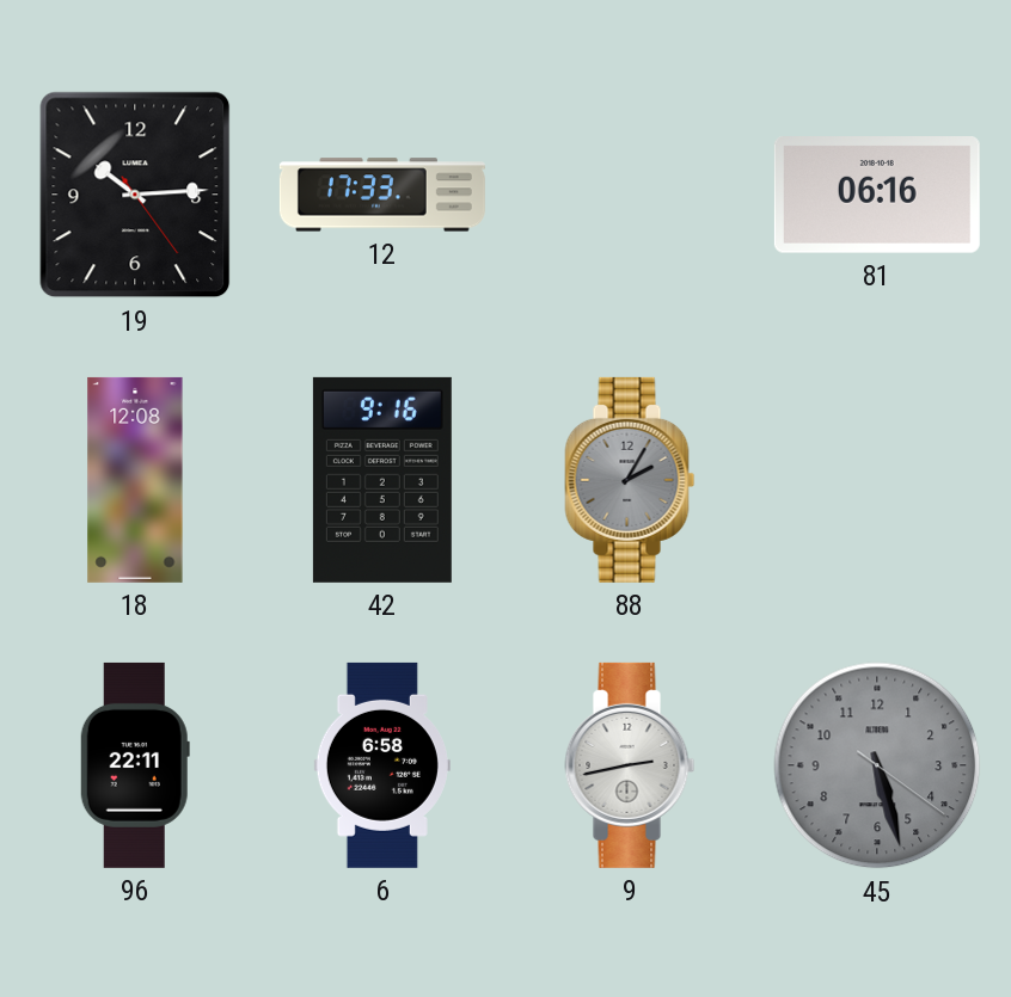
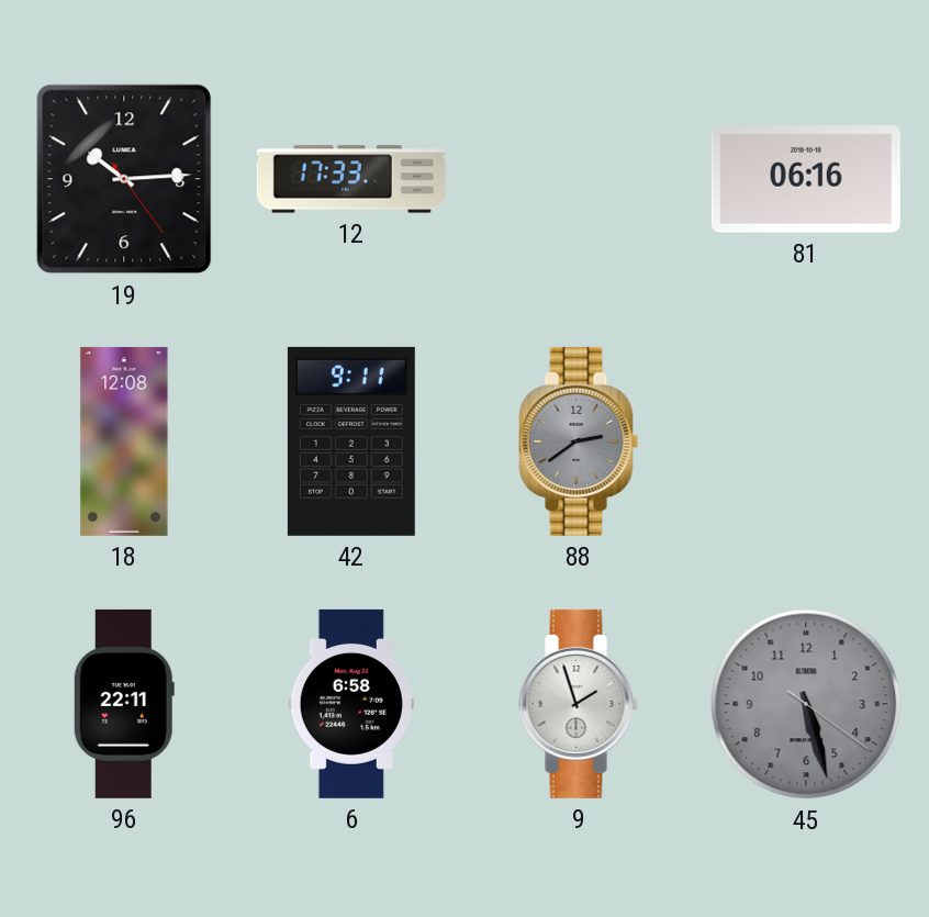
42: 9:16 -> 9:11 (351, 441)
88: 2:05 -> 2:39 (579, 441)
9: 2:43 -> 1:57 (579, 704)
